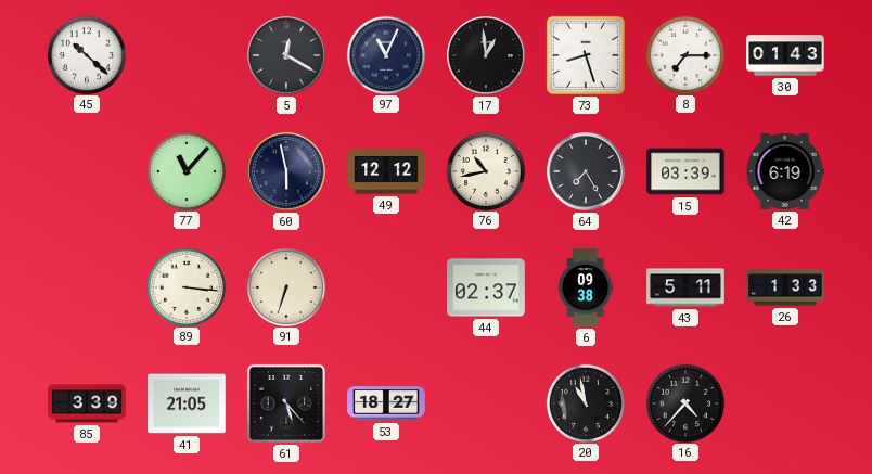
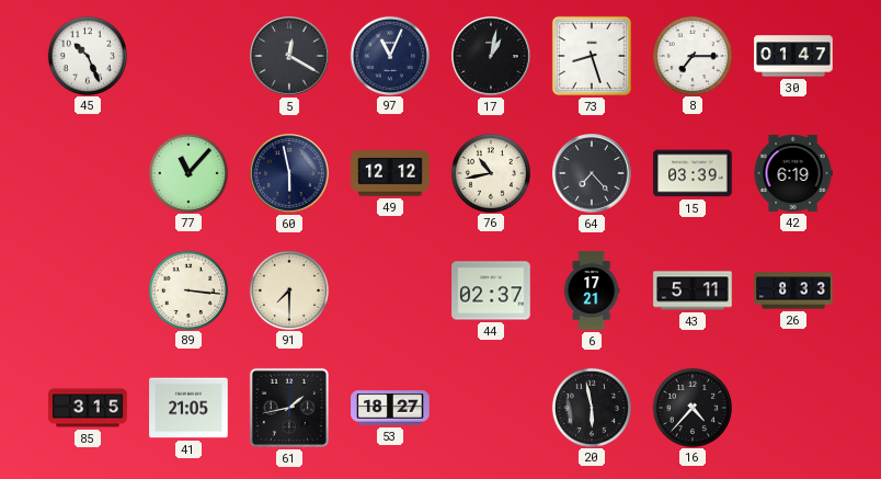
45: 10:22 -> 10:26 (87, 55)
17: 12:59 -> 1:02 (491, 56)
30: 01:43 -> 01:47 (793, 56)
64: 7:25 -> 7:23 (592, 173)
91: 6:33 -> 7:30 (288, 289)
6: 09:38 -> 17:21 (592, 290)
26: 1:33 -> 8:33 (793, 290)
85: 3:39 -> 3:15 (88, 408)
61: 5:23 -> 1:43 (289, 408)
20: 10:58 -> 5:58 (591, 407)
